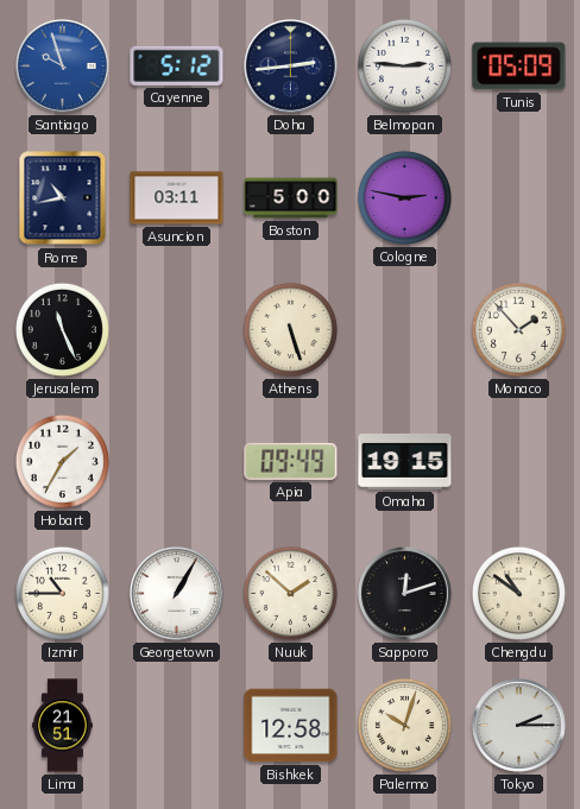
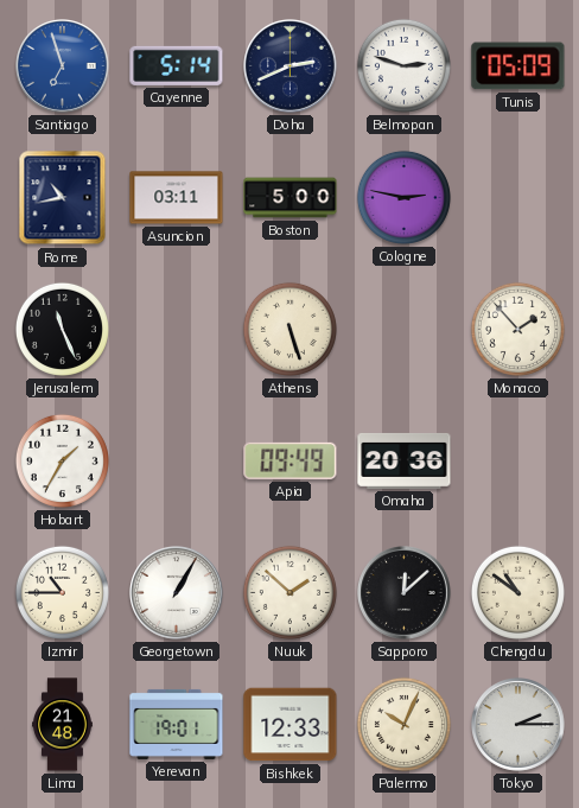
Santiago: 9:57 -> 6:57 (63, 66)
Cayenne: 5:12 -> 5:14 (177, 65)
Doha: 2:44 -> 2:41 (291, 66)
Belmopan: 2:46 -> 2:48 (403, 65)
Omaha: 19:15 -> 20:36 (405, 460)
Sapporo: 12:12 -> 12:08 (405, 593)
Lima: 21:51 -> 21:48 (63, 725)
Yerevan: none -> 19:01 (177, 724)
Bishkek: 12:58 -> 12:33 (291, 725)
Palermo: 10:03 -> 10:04 (403, 724)
